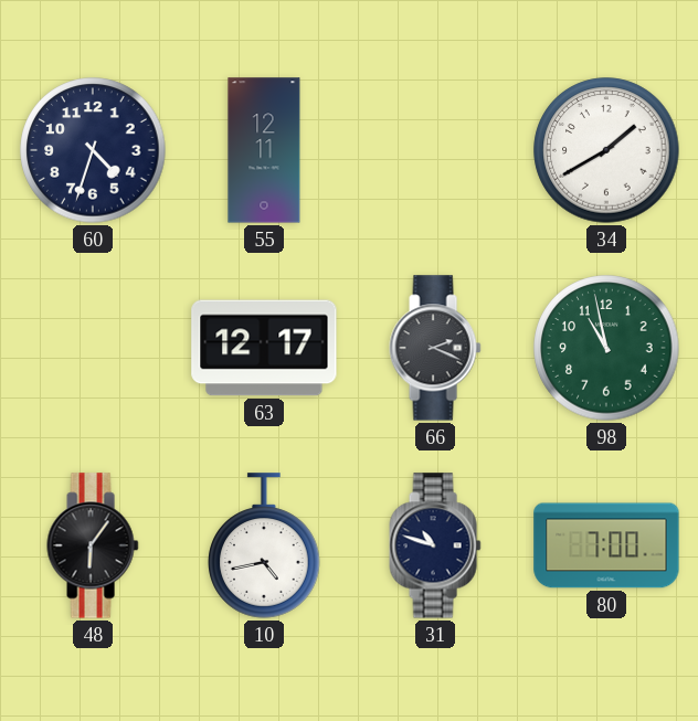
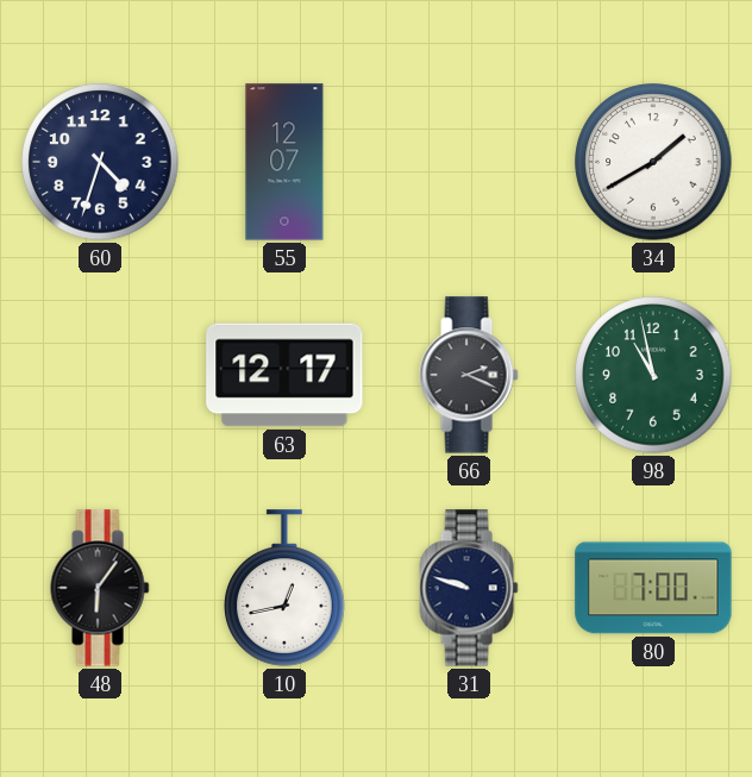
55: 12:11 -> 12:07 (284, 162)
10: 4:43 -> 12:43 (284, 588)
31: 10:48 -> 9:48 (469, 588)
